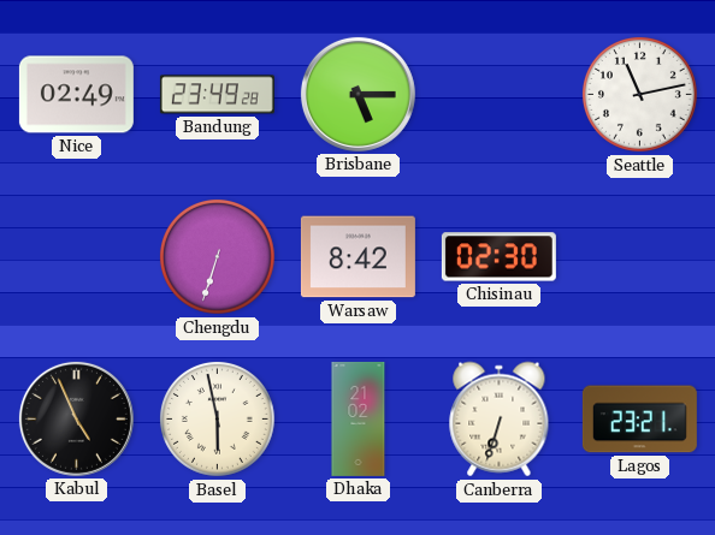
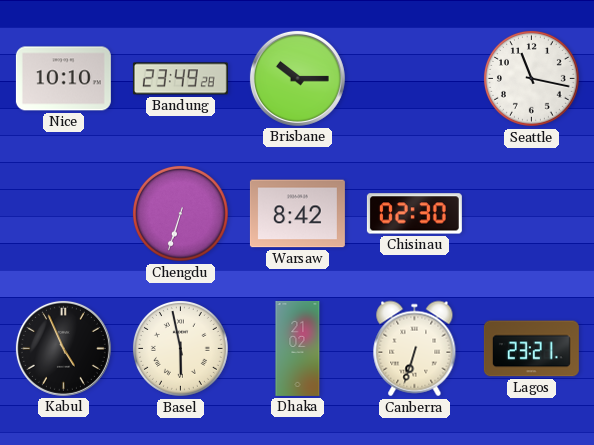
Nice: 02:49 -> 10:10 (63, 79)
Brisbane: 5:15 -> 10:15 (297, 78)
Seattle: 11:13 -> 11:17 (531, 78)
